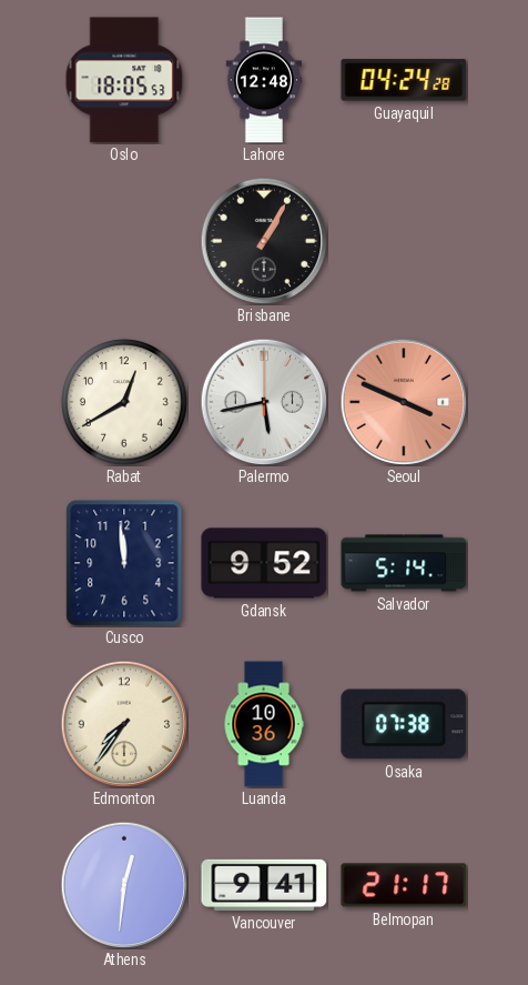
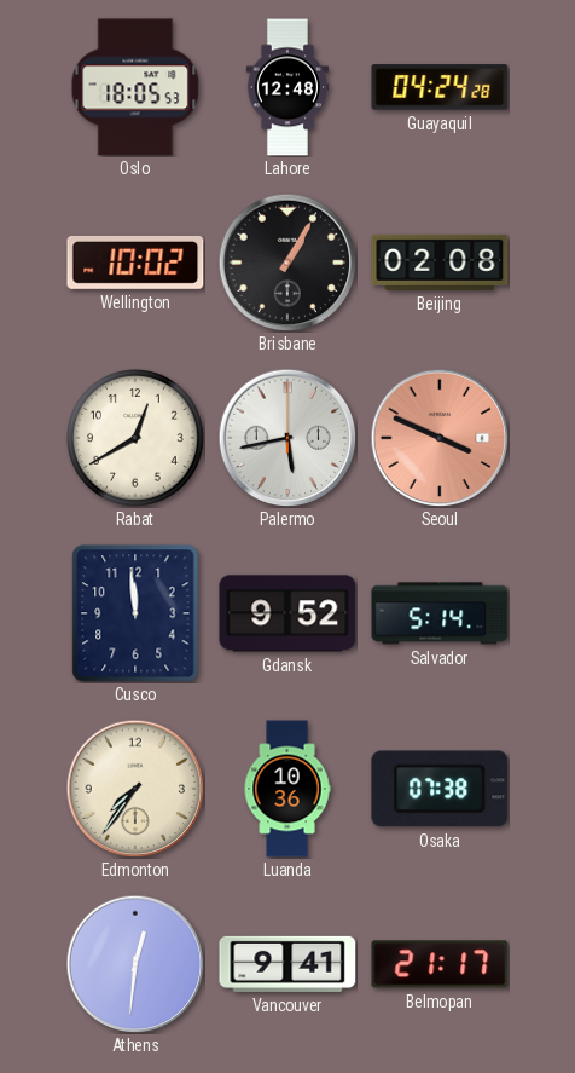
Wellington: none -> 10:02 (135, 263)
Beijing: none -> 02:08 (440, 263)
